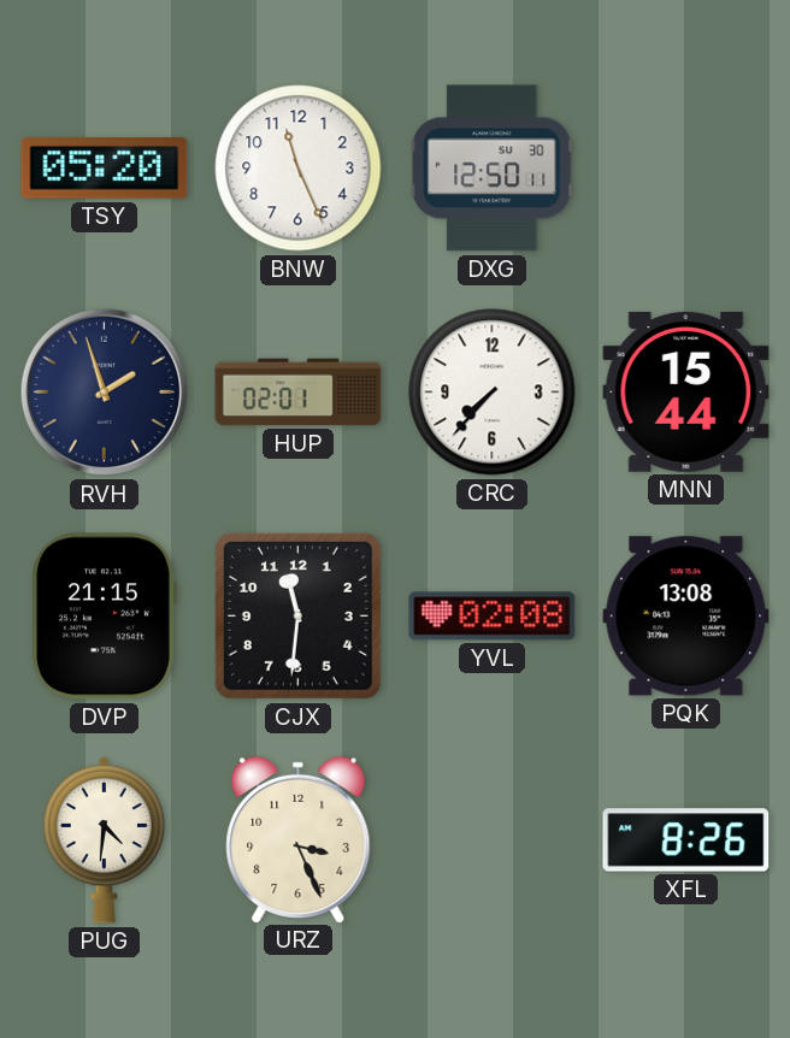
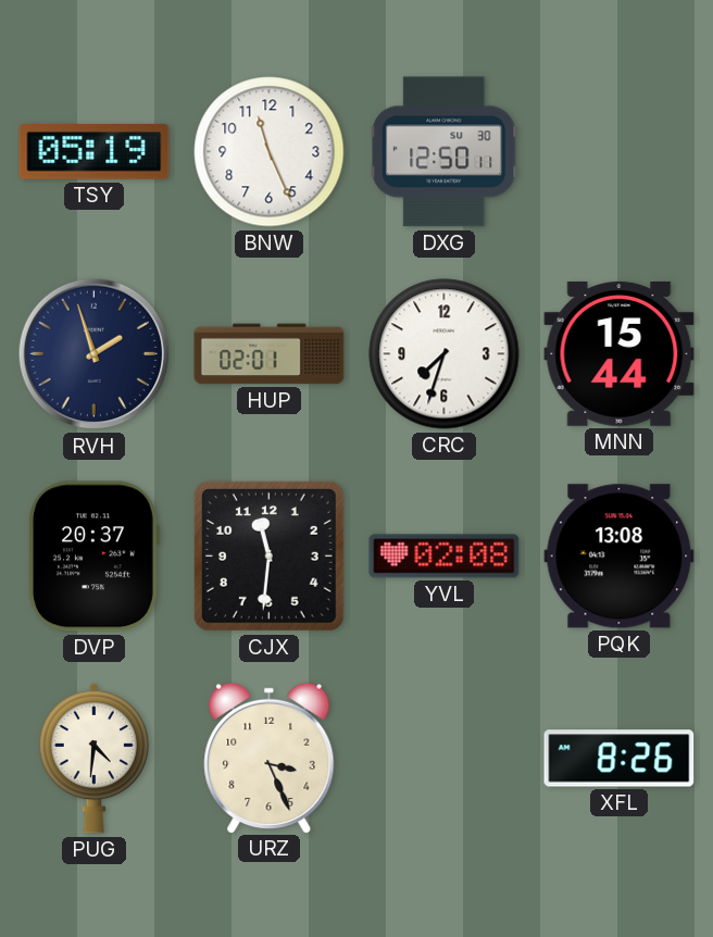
TSY: 05:20 -> 05:19 (95, 152)
CRC: 7:37 -> 7:33 (445, 354)
DVP: 21:15 -> 20:37 (95, 557)
